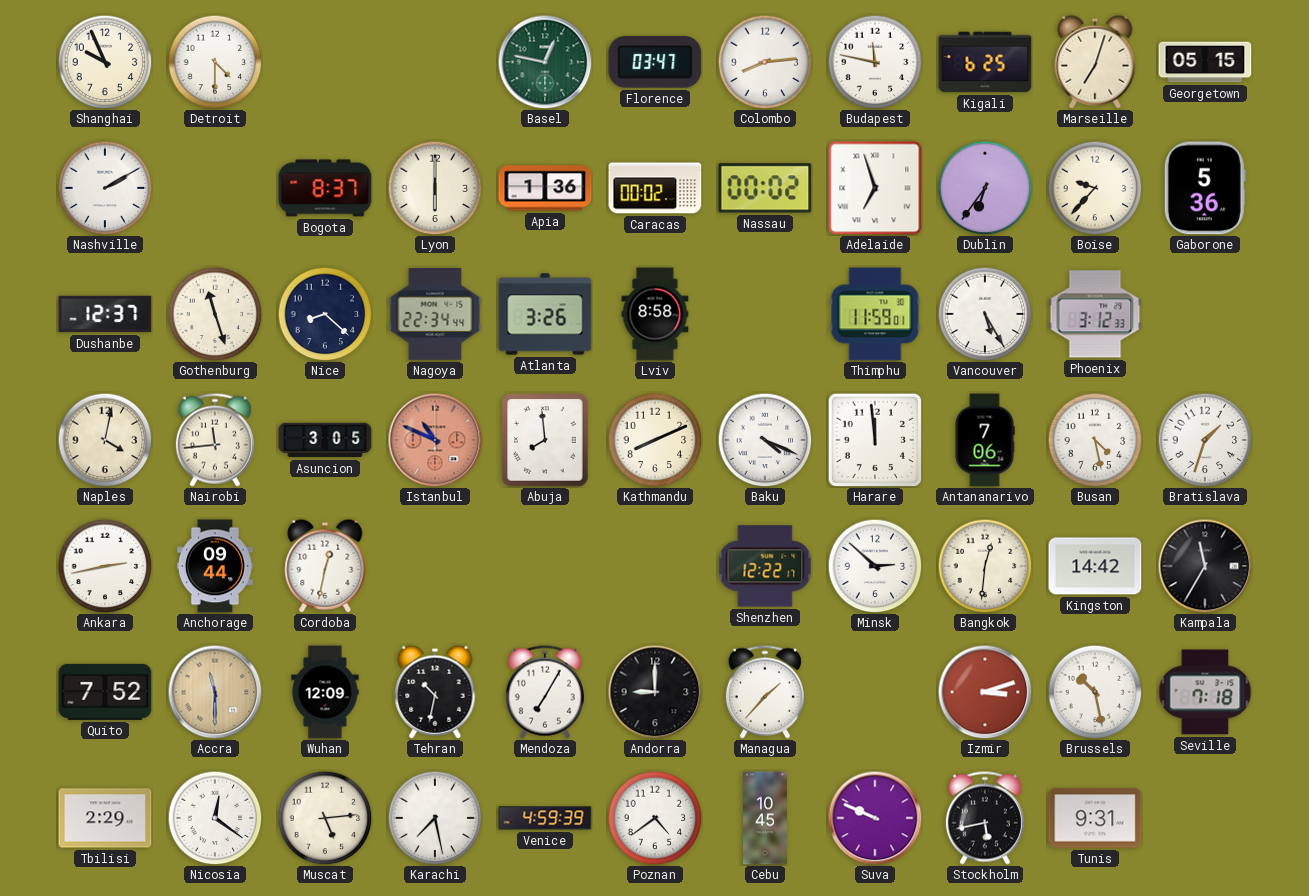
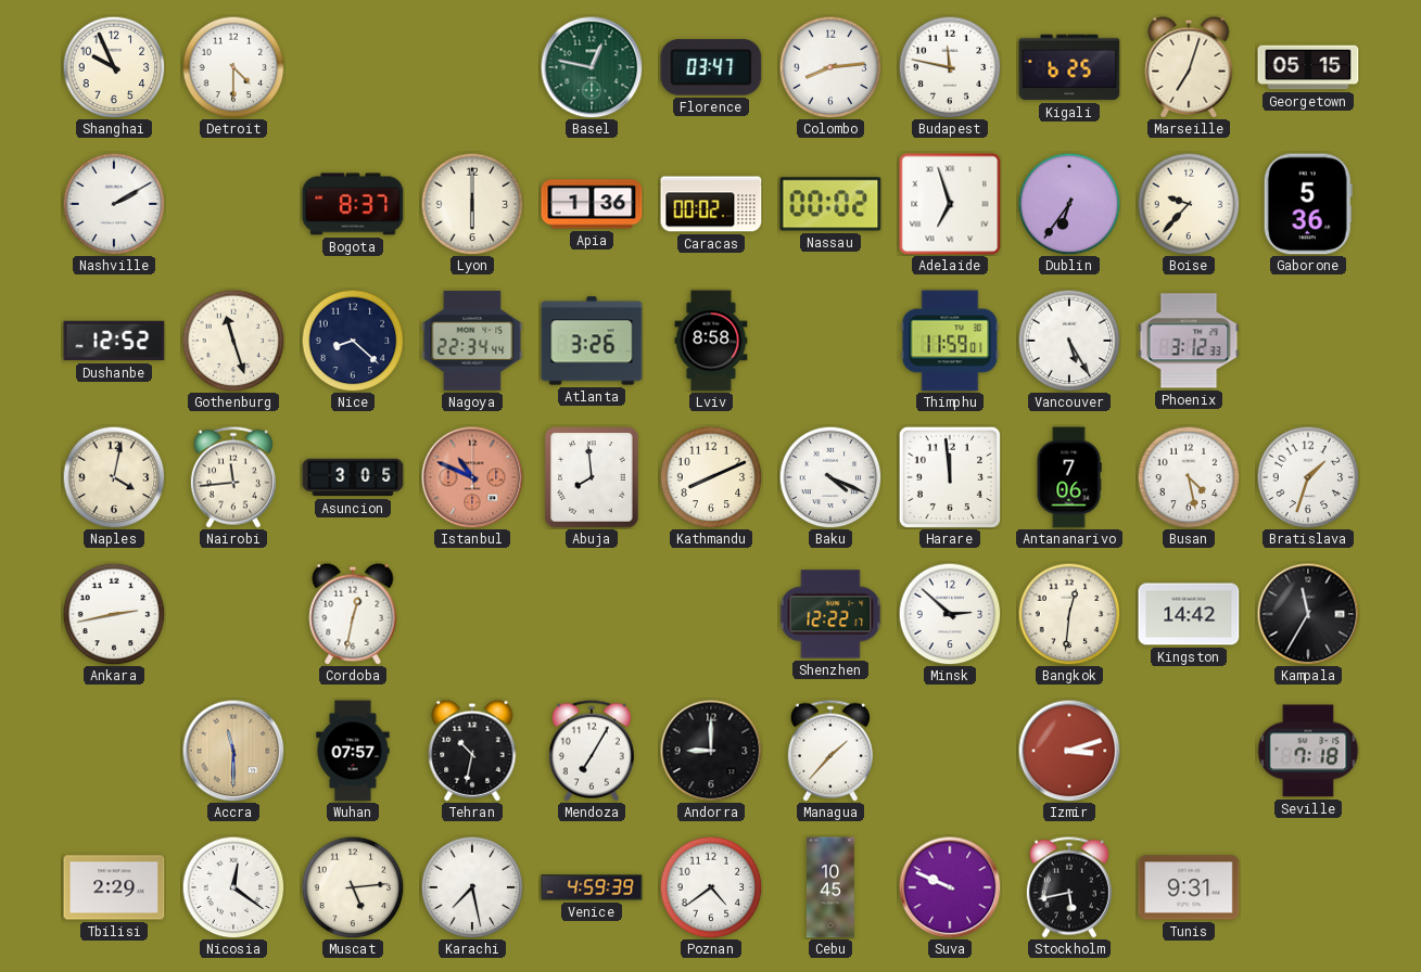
Dushanbe: 12:37 -> 12:52 (114, 341)
Anchorage: 09:44 -> none (215, 566)
Quito: 7:52 -> none (105, 692)
Wuhan: 12:09 -> 07:57 (353, 751)
Brussels: 10:28 -> none (1095, 692)
